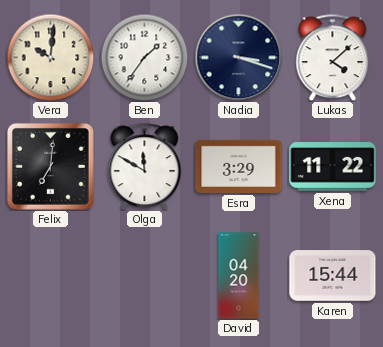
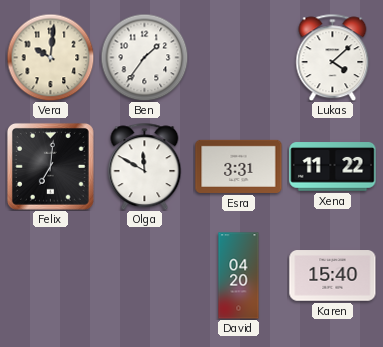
Nadia: 3:18 -> none (238, 57)
Esra: 3:29 -> 3:31 (239, 166)
Karen: 15:44 -> 15:40 (333, 276)
